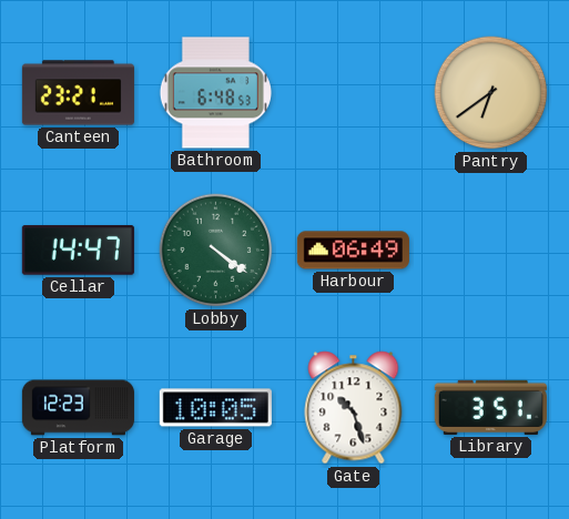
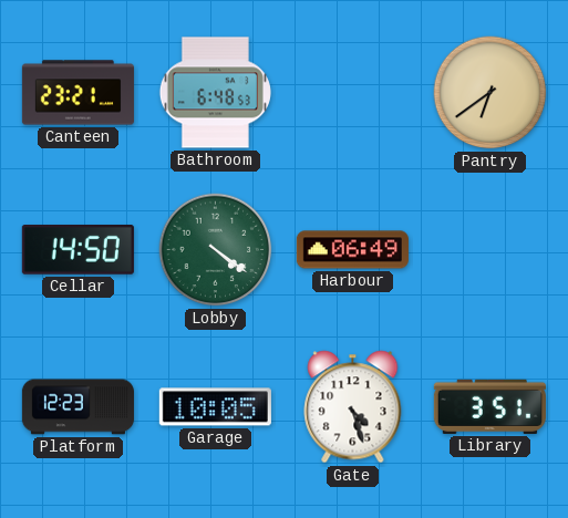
Cellar: 14:47 -> 14:50 (78, 250)
Gate: 10:27 -> 4:27 (353, 407)
